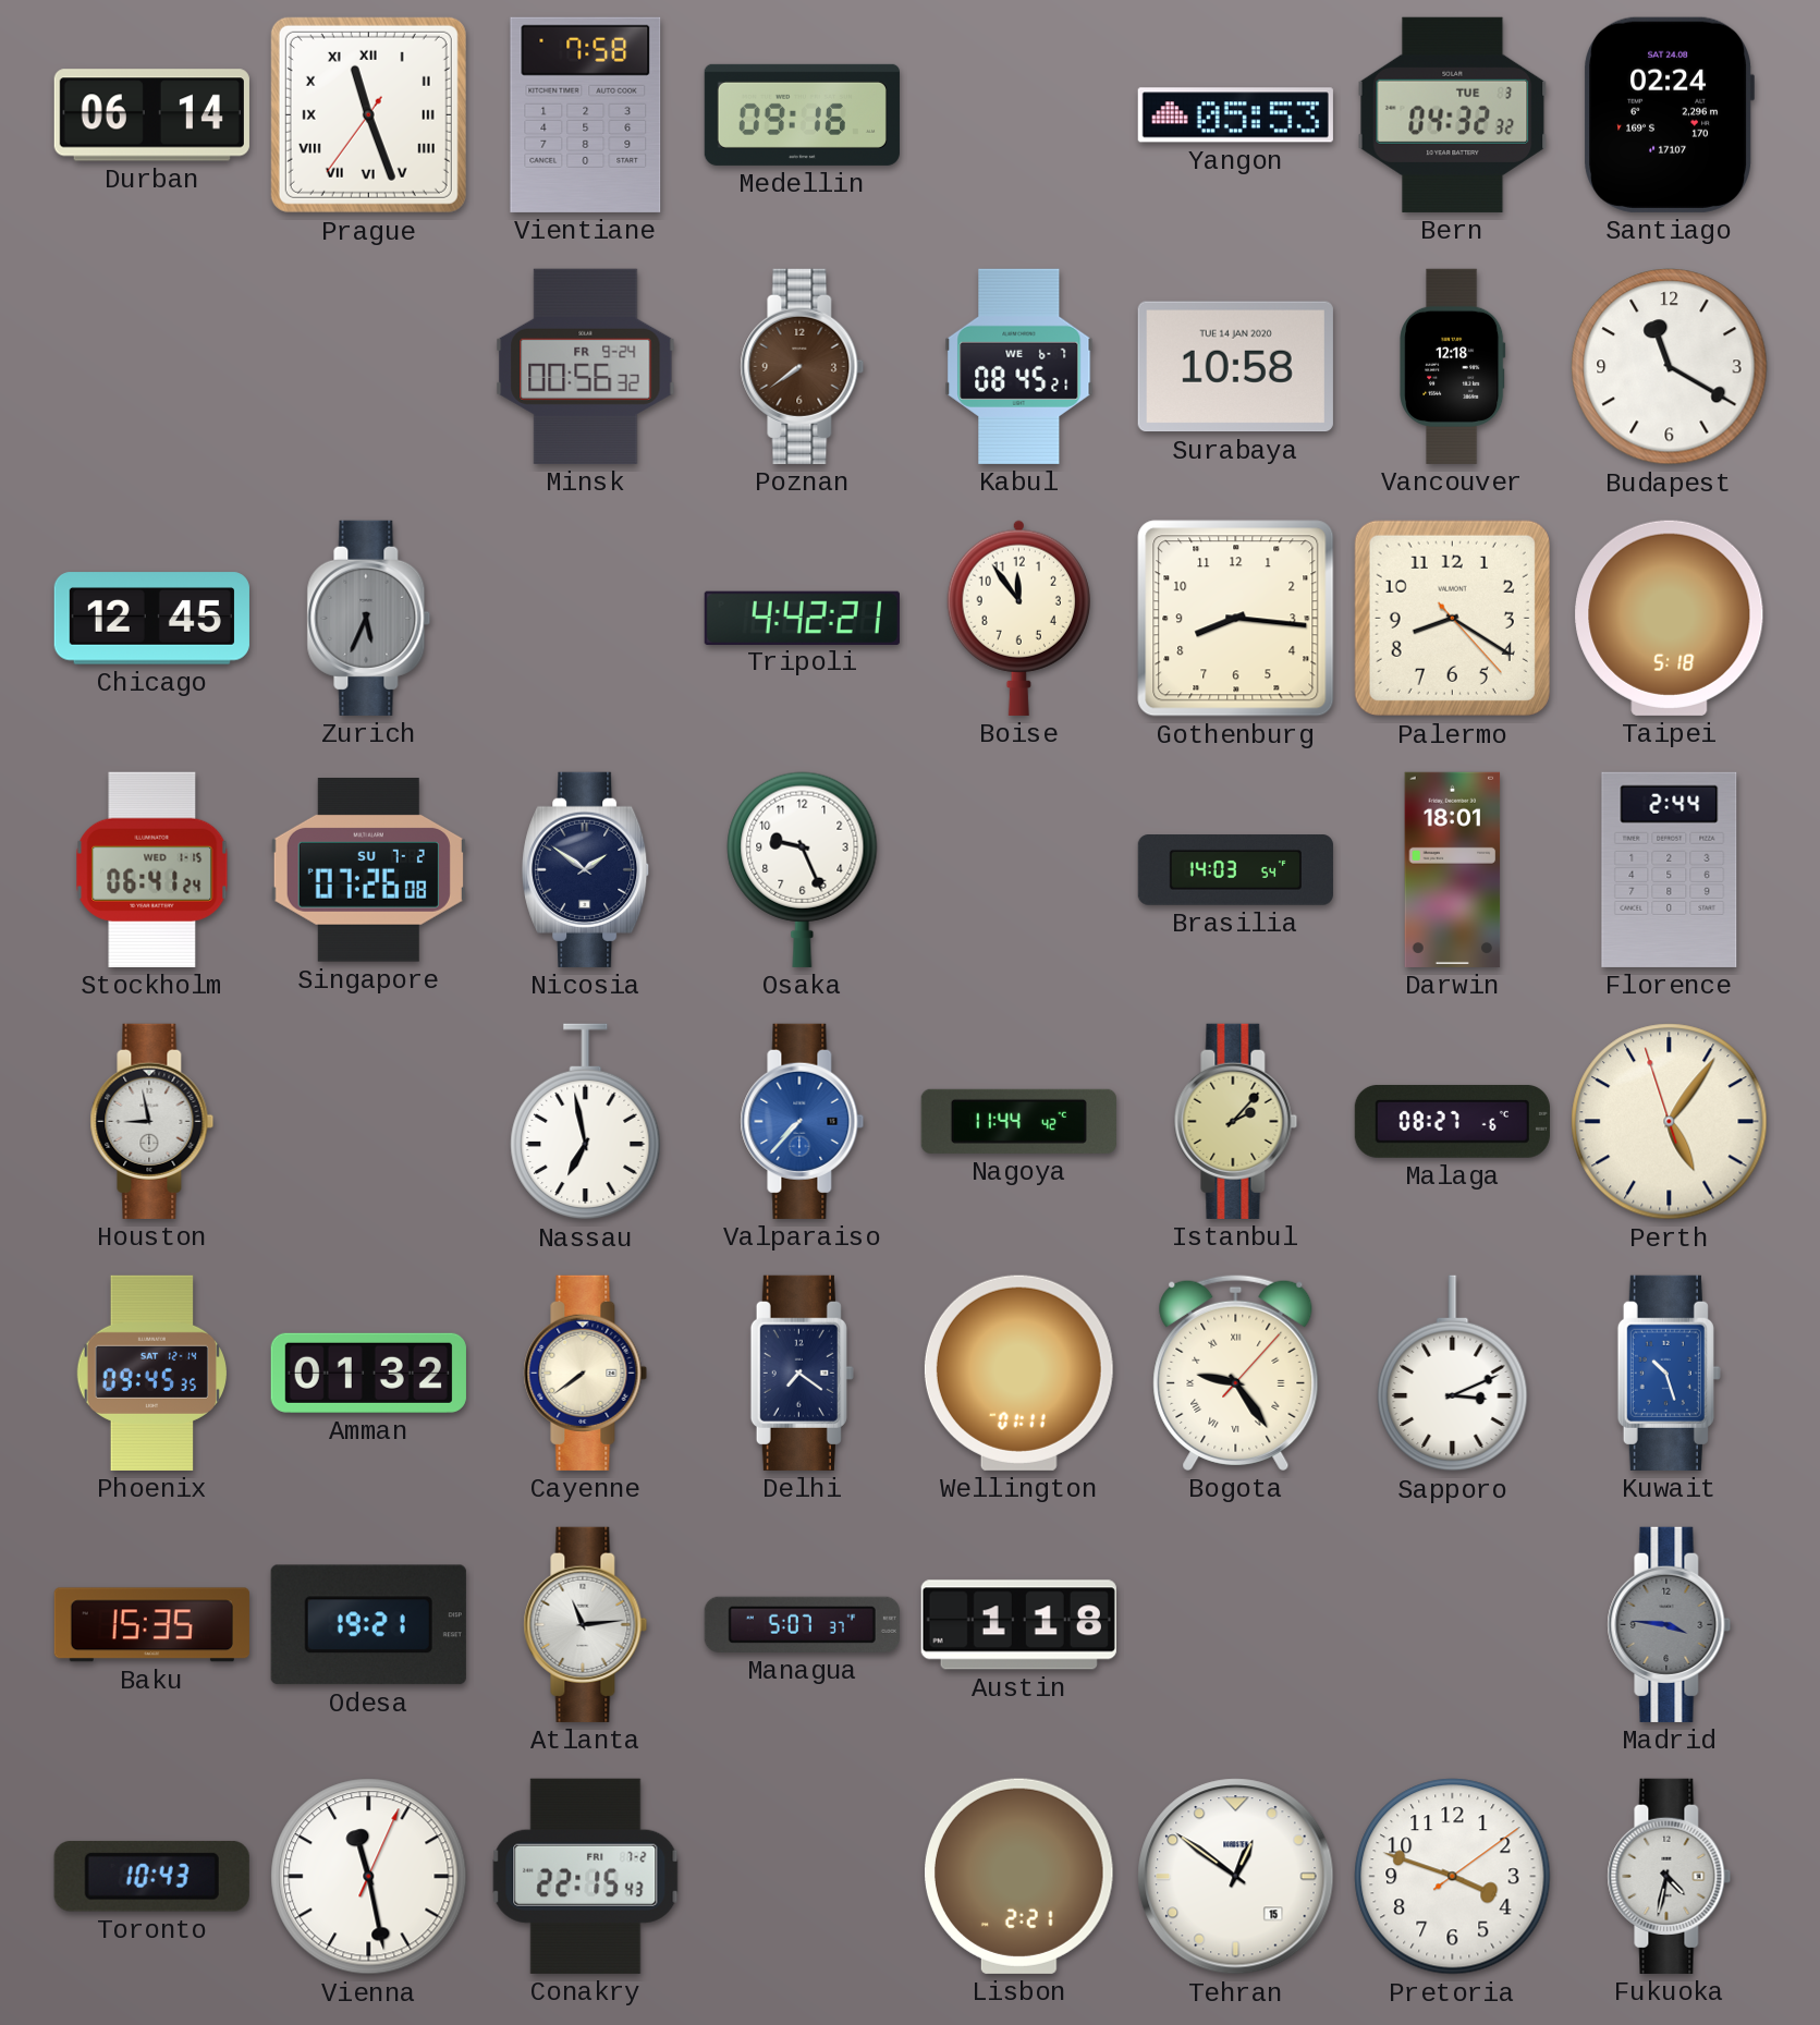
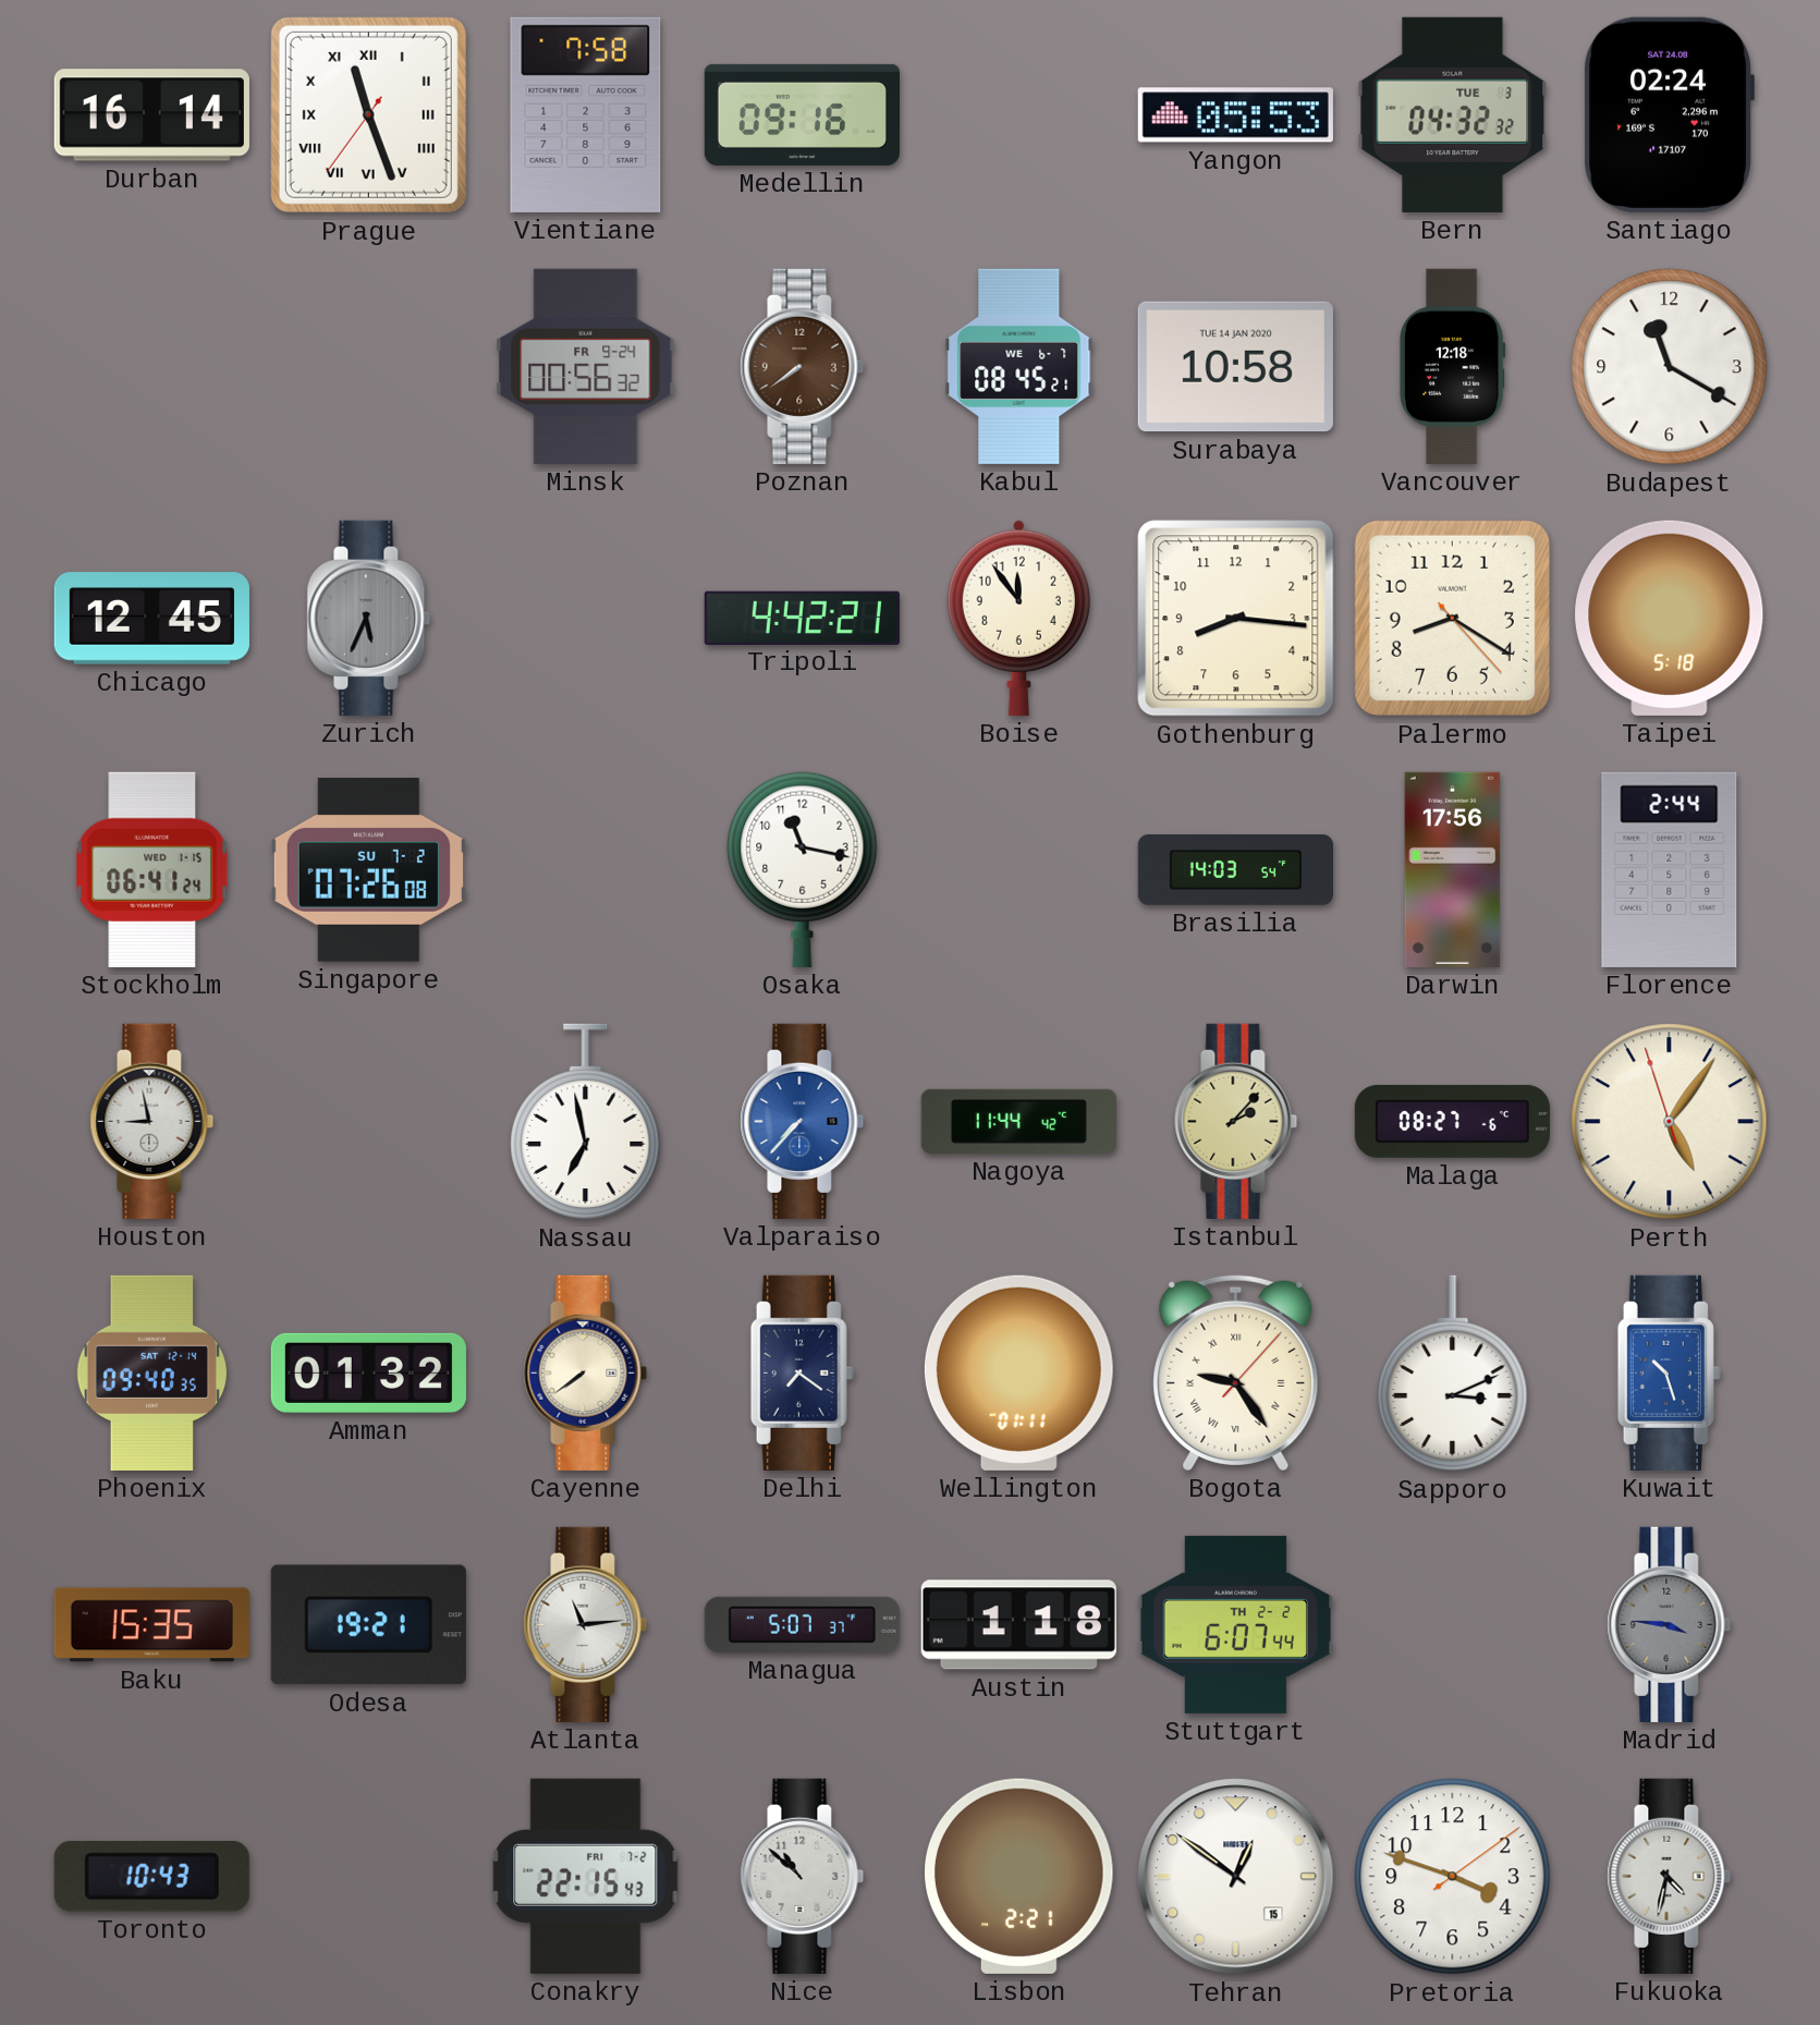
Durban: 06:14 -> 16:14 (151, 115)
Nicosia: 1:51 -> none (586, 869)
Osaka: 9:26 -> 11:17 (803, 869)
Darwin: 18:01 -> 17:56 (1453, 869)
Phoenix: 09:45 -> 09:40 (151, 1373)
Stuttgart: none -> 6:07 (1235, 1624)
Vienna: 11:28 -> none (369, 1877)
Nice: none -> 10:52 (803, 1876)
